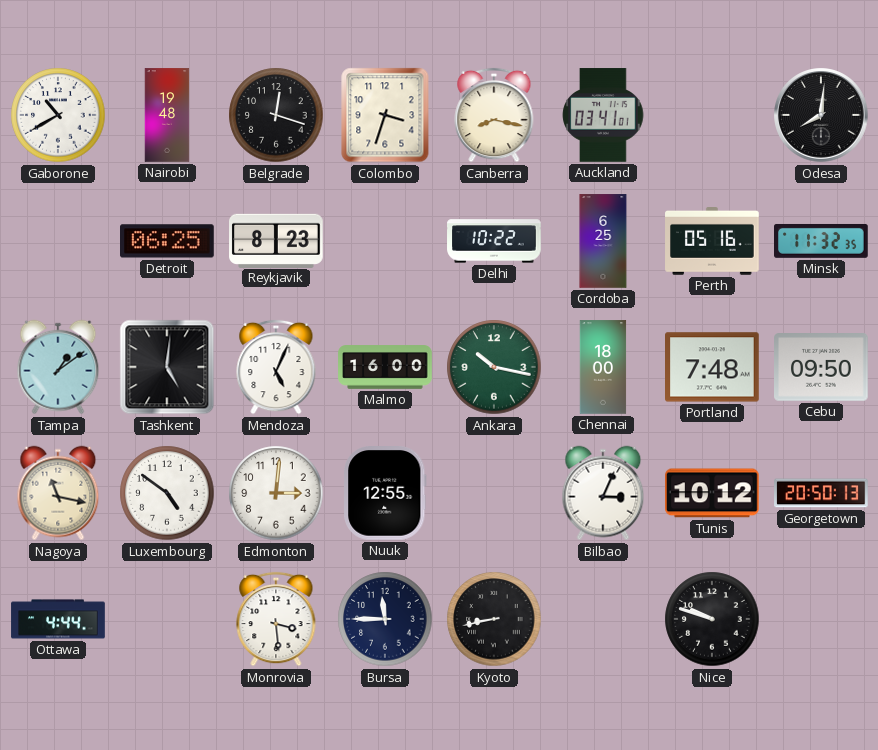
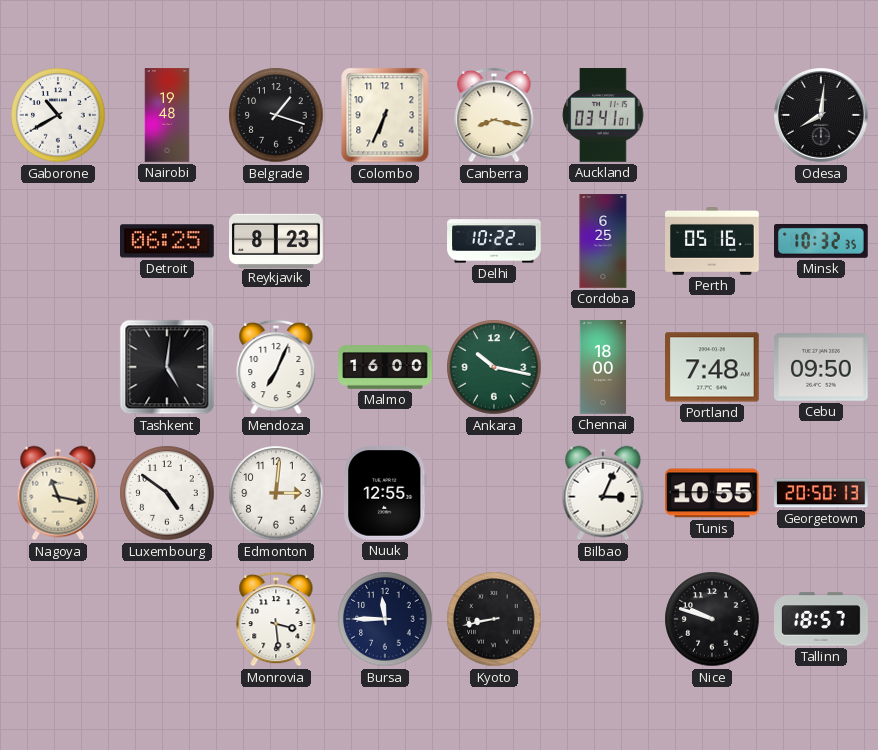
Belgrade: 12:18 -> 1:18 (276, 115)
Colombo: 3:33 -> 6:34 (385, 115)
Minsk: 11:32 -> 10:32 (822, 241)
Tampa: 1:09 -> none (58, 367)
Mendoza: 5:04 -> 7:04 (276, 367)
Tunis: 10:12 -> 10:55 (713, 493)
Ottawa: 4:44 -> none (58, 619)
Tallinn: none -> 18:57 (821, 619)
